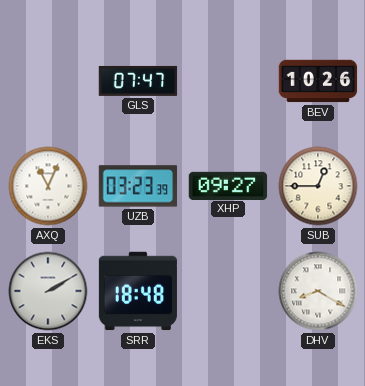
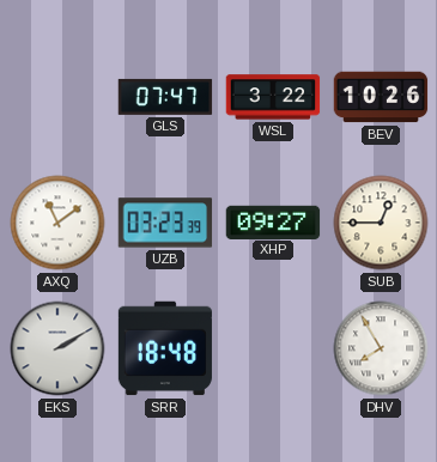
WSL: none -> 3:22 (273, 97)
AXQ: 11:04 -> 11:09 (57, 223)
DHV: 8:20 -> 7:55 (381, 348)
